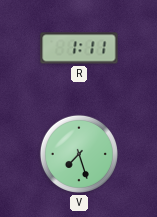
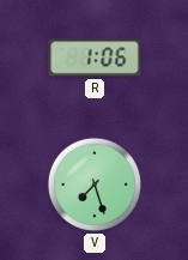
R: 1:11 -> 1:06 (95, 58)
